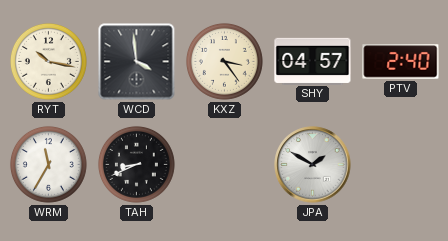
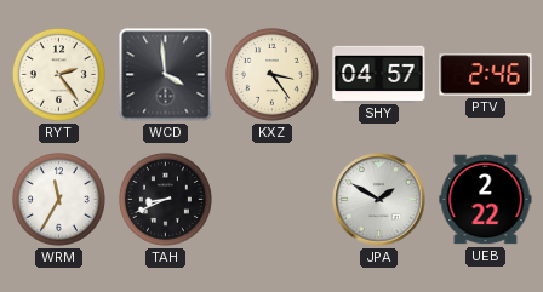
RYT: 10:17 -> 2:24 (58, 74)
PTV: 2:40 -> 2:46 (486, 75)
UEB: none -> 2:22 (486, 200)
